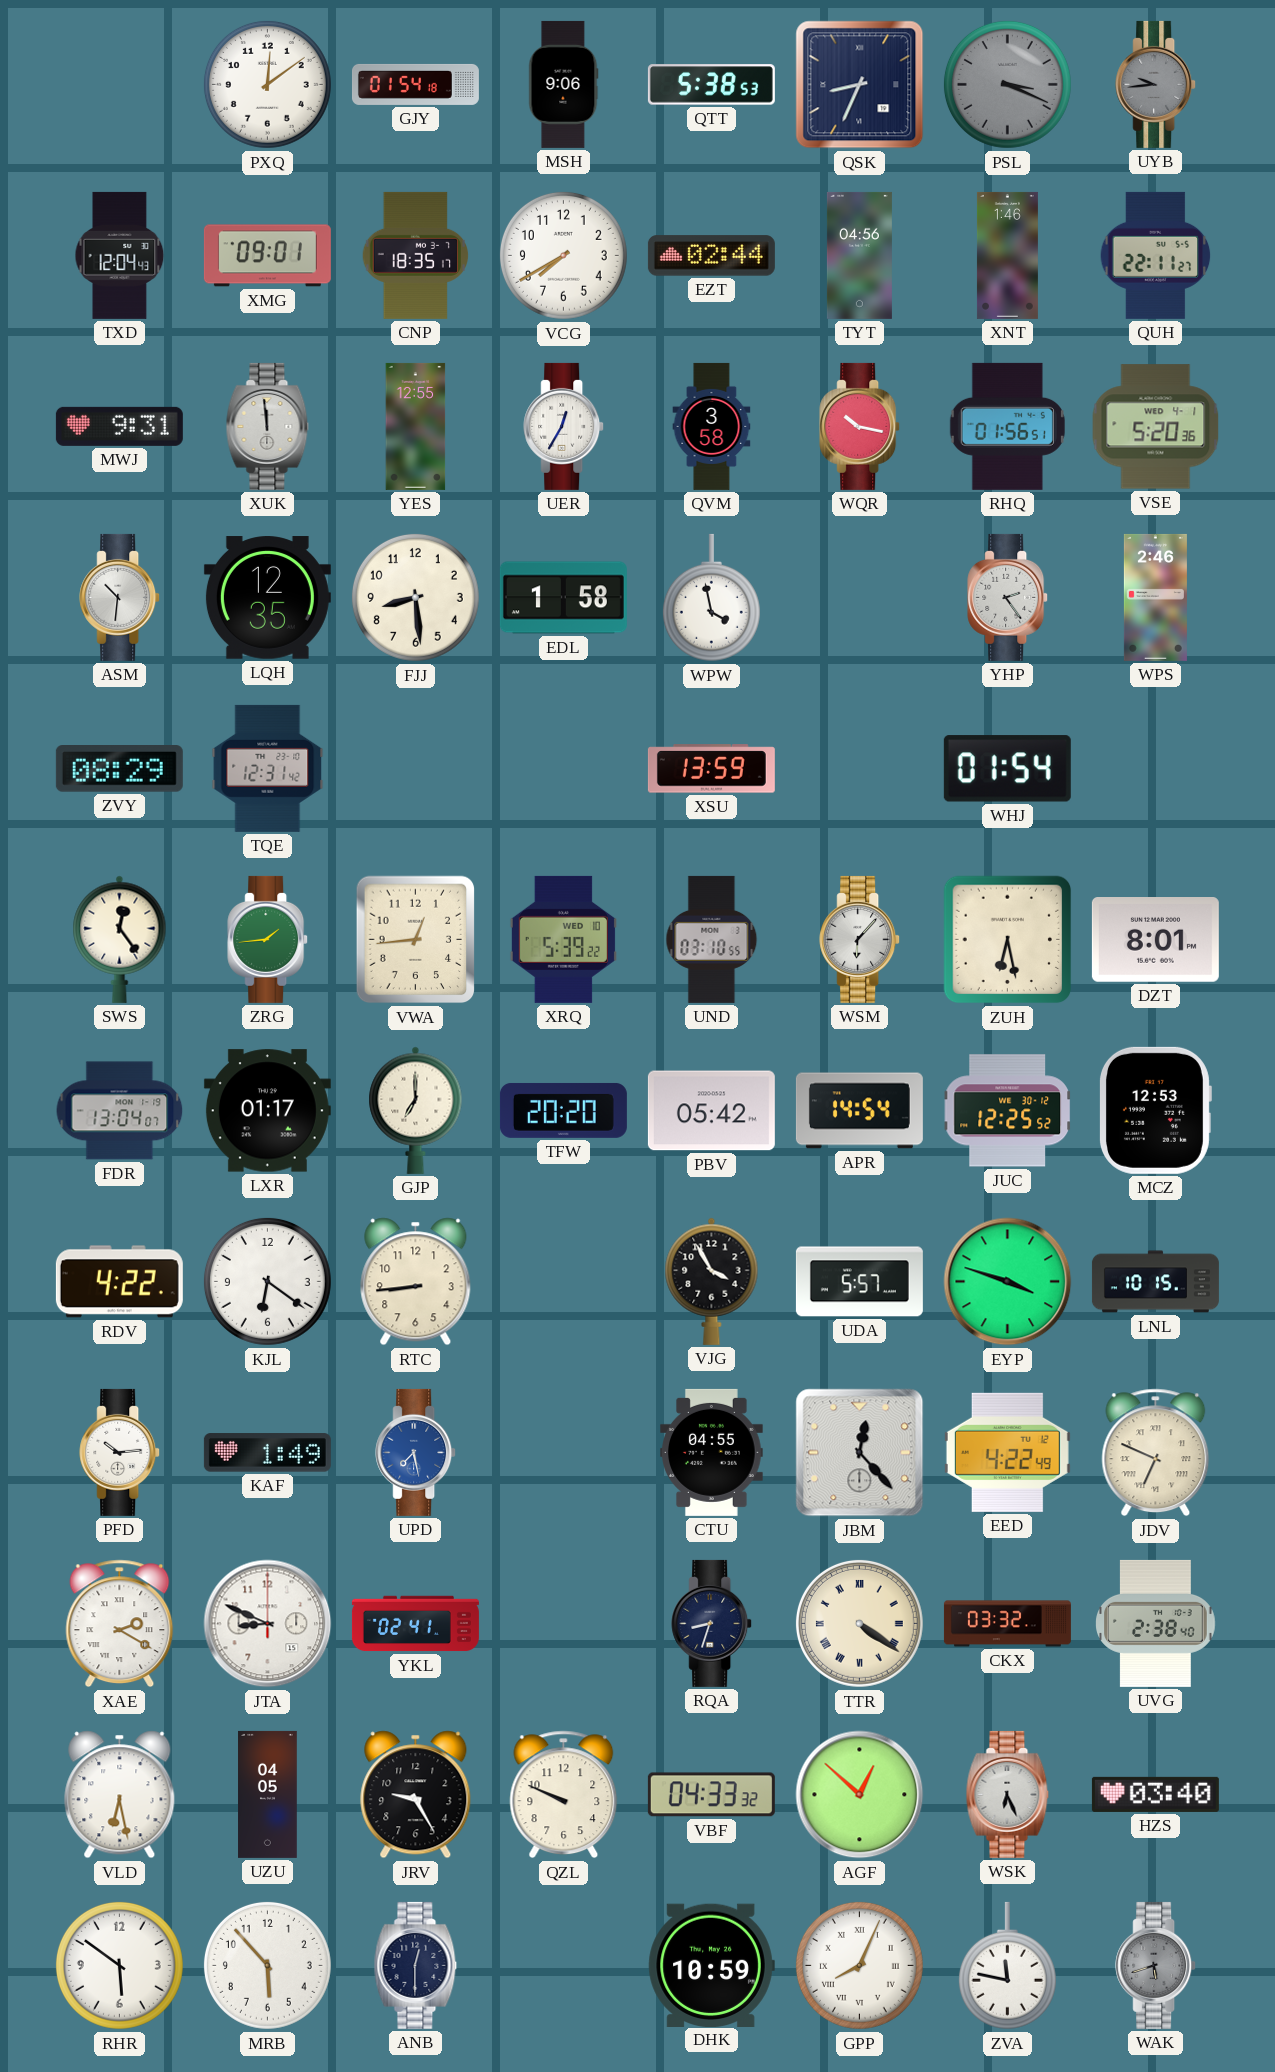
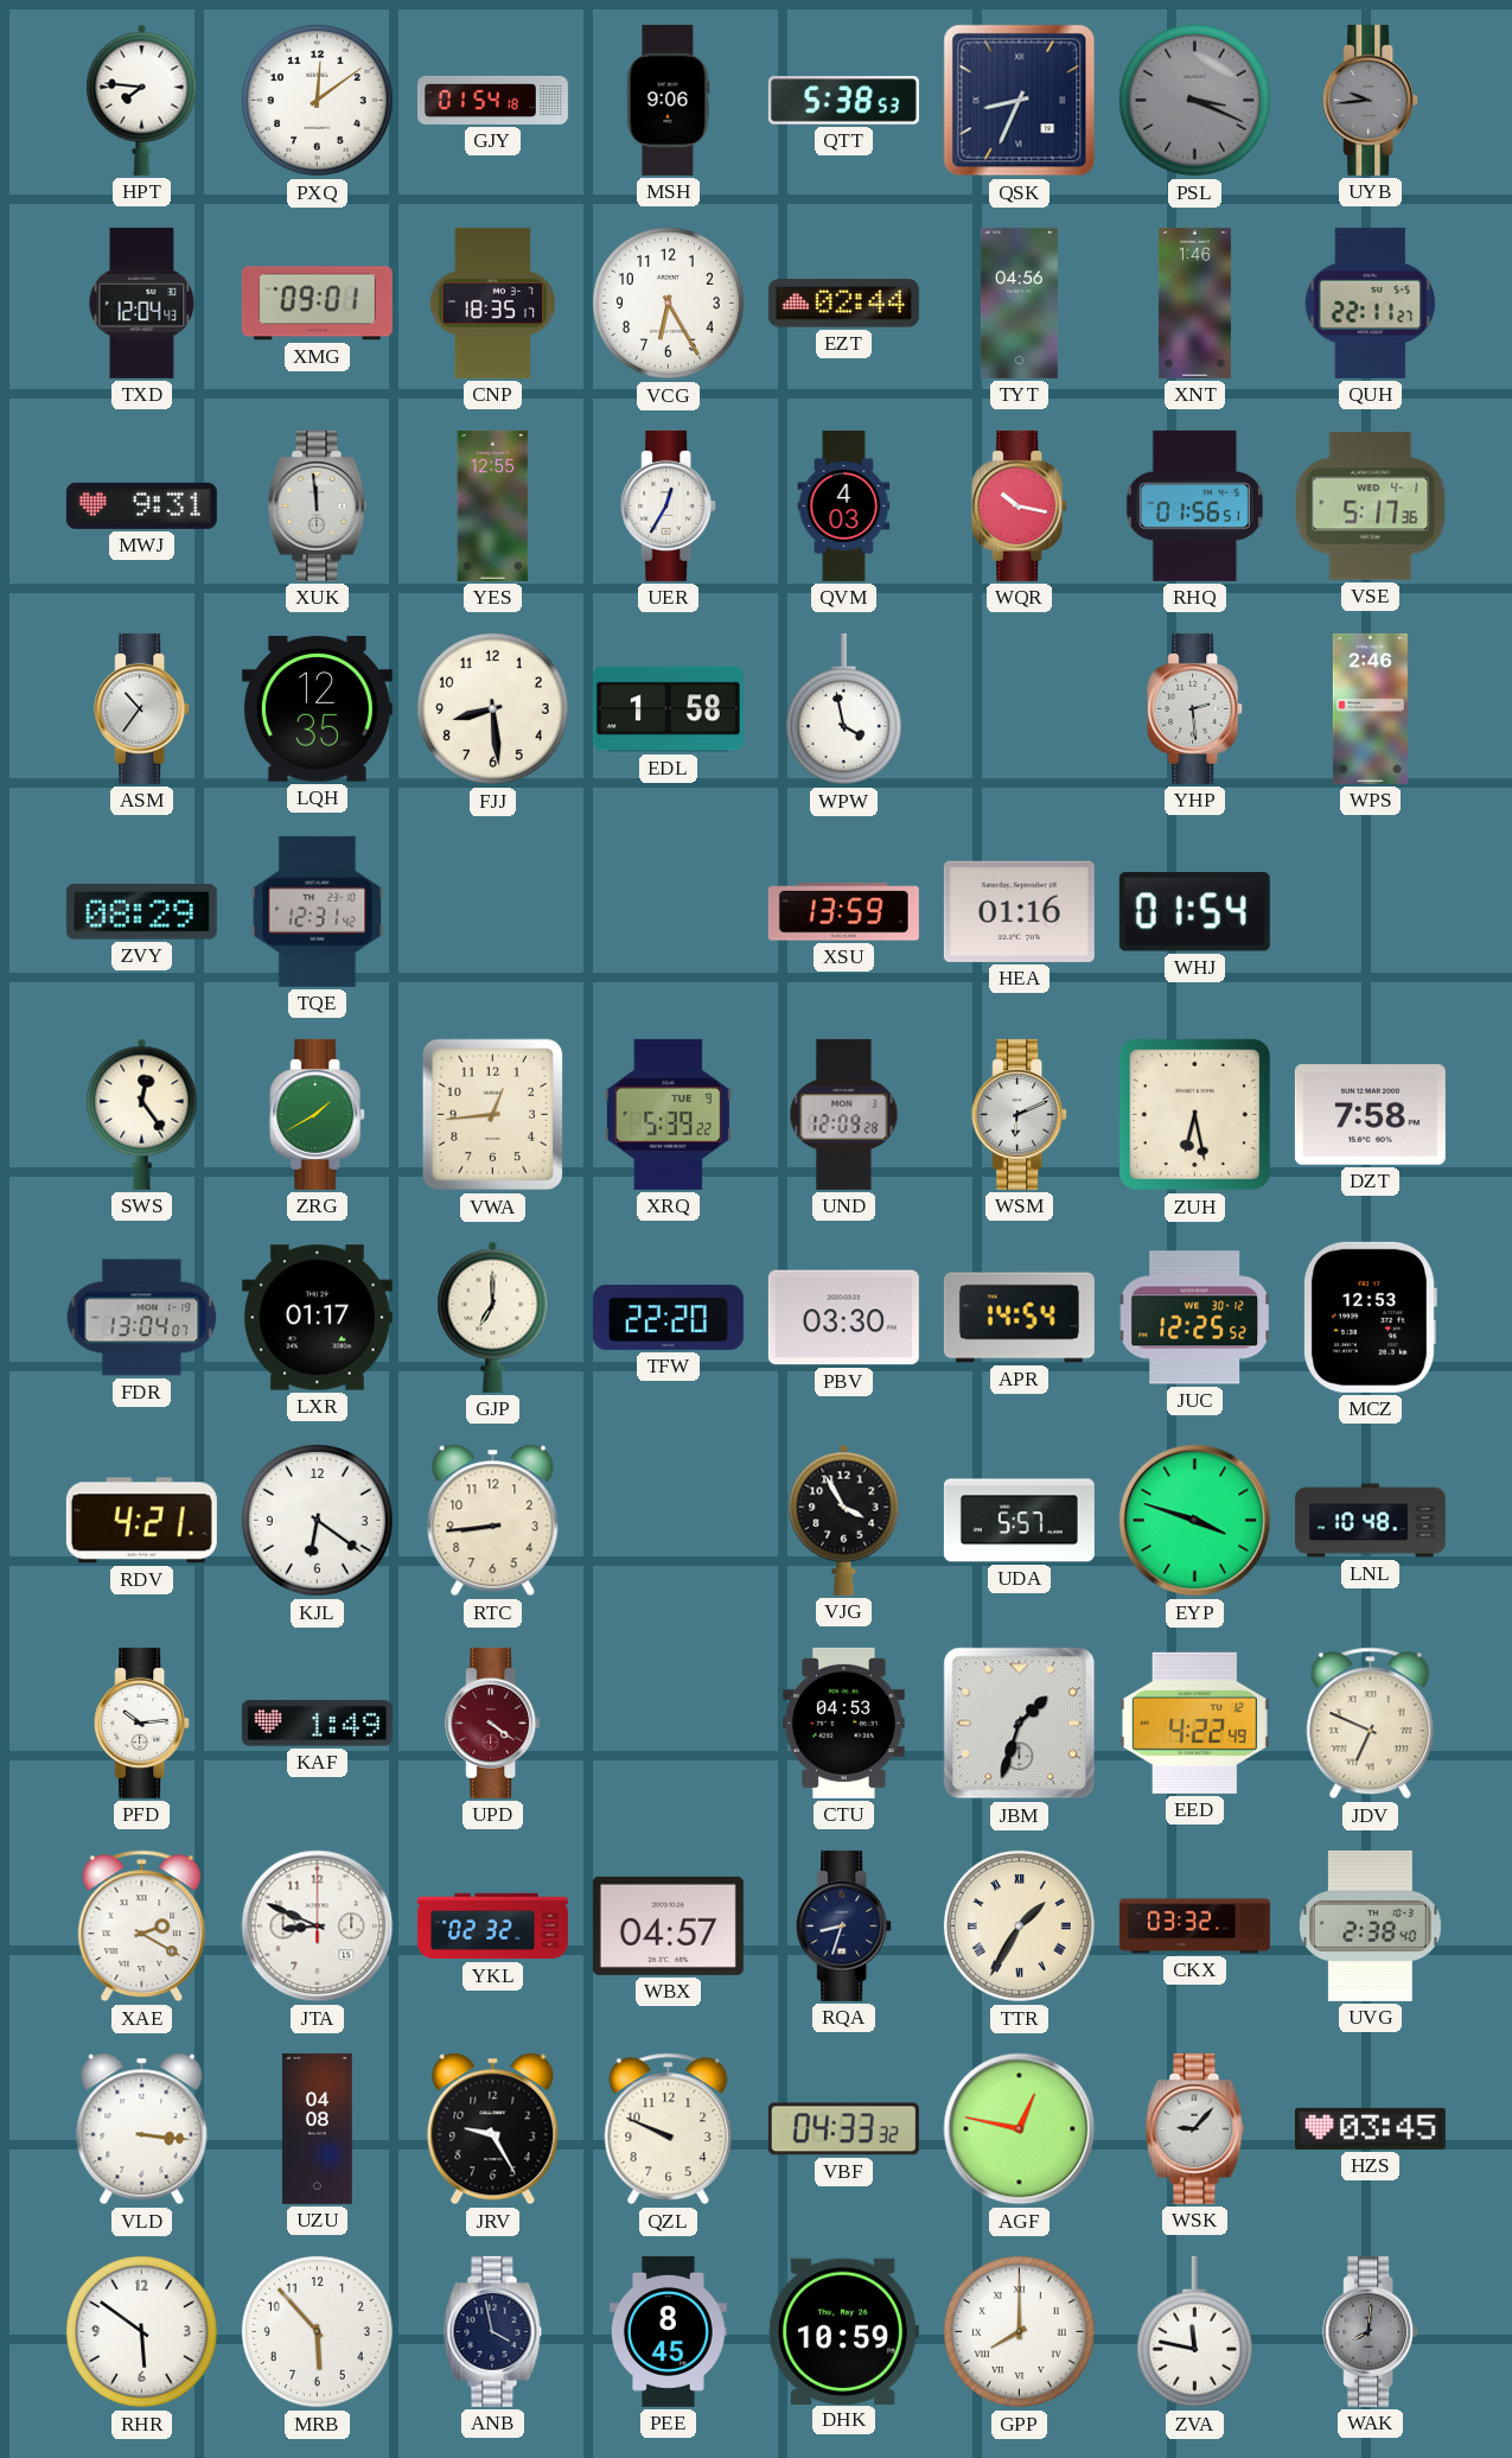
HPT: none -> 7:46 (142, 100)
VCG: 7:40 -> 6:25 (668, 303)
QVM: 3:58 -> 4:03 (844, 505)
VSE: 5:20 -> 5:17 (1371, 507)
ASM: 10:31 -> 10:36 (142, 708)
YHP: 2:24 -> 2:29 (1195, 708)
HEA: none -> 01:16 (1019, 911)
ZRG: 1:44 -> 1:40 (318, 1114)
XRQ date: WED 10 -> TUE 9 (668, 1114)
UND: 03:10 -> 12:09 (844, 1114)
WSM: 6:07 -> 6:11 (1020, 1114)
DZT: 8:01 -> 7:58 (1370, 1115)
TFW: 20:20 -> 22:20 (668, 1317)
PBV: 05:42 -> 03:30 (843, 1318)
RDV: 4:22 -> 4:21 (141, 1521)
LNL: 10:15 -> 10:48 (1370, 1521)
UPD: 7:28 -> 4:21 (493, 1722)
UPD dial: blue -> burgundy (493, 1722)
CTU: 04:55 -> 04:53 (844, 1722)
JBM: 12:23 -> 1:33 (1020, 1724)
YKL: 02:41 -> 02:32 (492, 1927)
WBX: none -> 04:57 (668, 1925)
TTR: 4:21 -> 1:35 (1019, 1925)
VLD: 6:28 -> 3:16 (142, 2129)
UZU: 04:05 -> 04:08 (318, 2128)
AGF: 12:52 -> 12:47 (1020, 2129)
WSK: 6:26 -> 9:07 (1195, 2128)
HZS: 03:40 -> 03:45 (1370, 2128)
ANB: 12:30 -> 3:58 (493, 2331)
PEE: none -> 8:45 (669, 2331)
GPP: 8:04 -> 8:00 (1019, 2331)
WAK: 5:42 -> 8:01 (1371, 2331)
